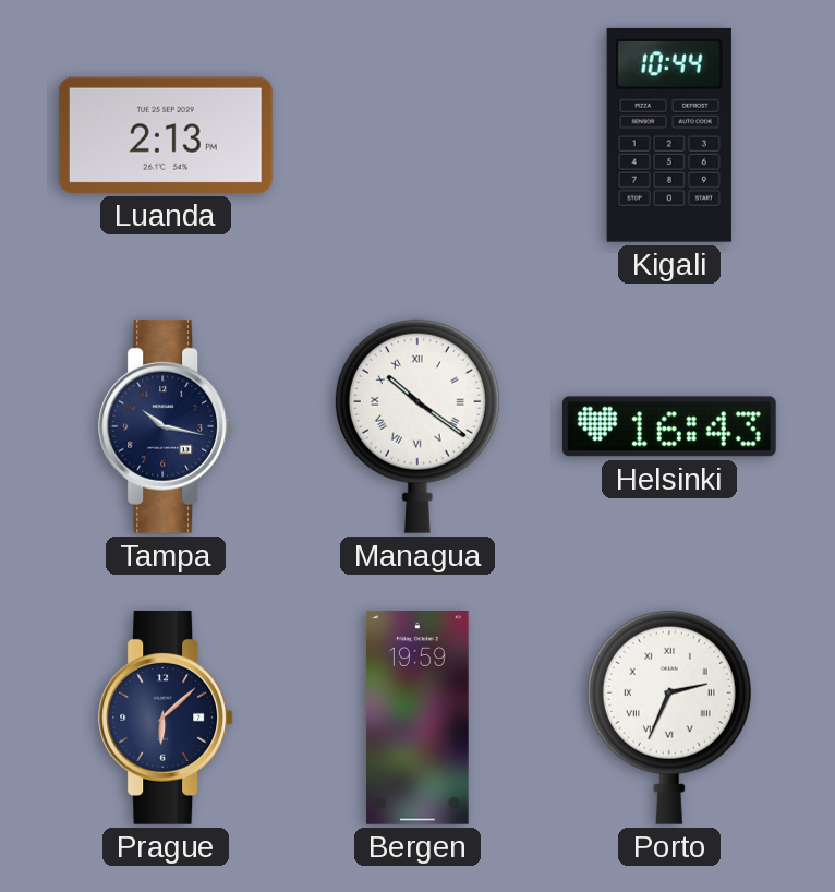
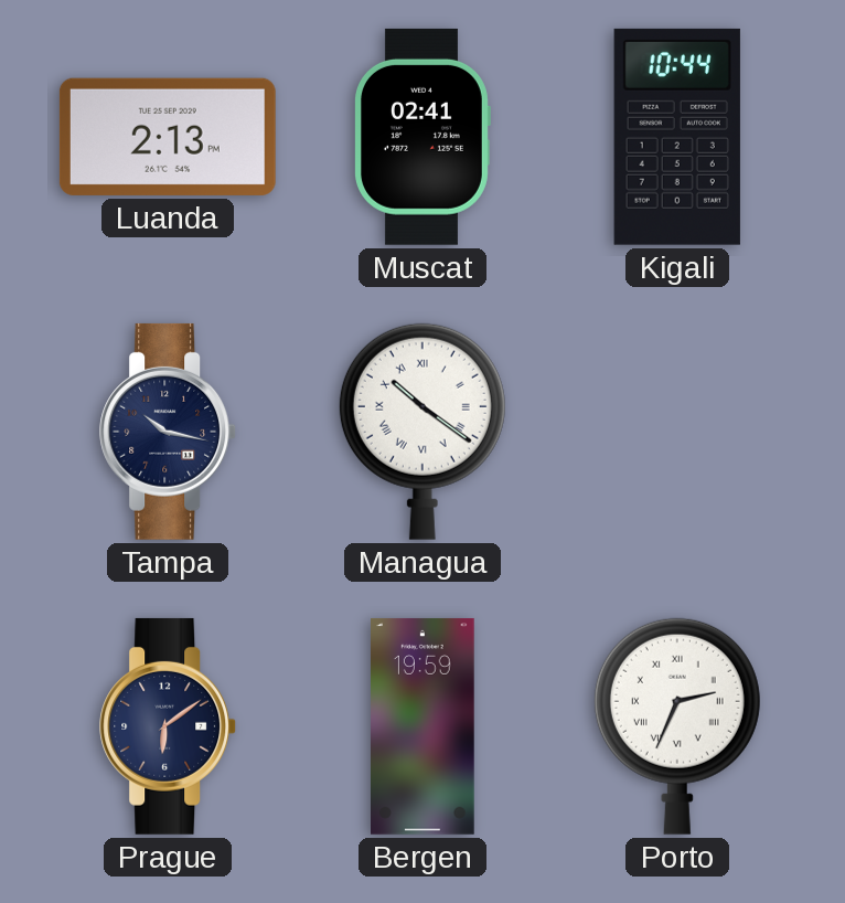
Muscat: none -> 02:41 (422, 137)
Helsinki: 16:43 -> none (669, 426)
Prague: 6:08 -> 6:09 (169, 726)
